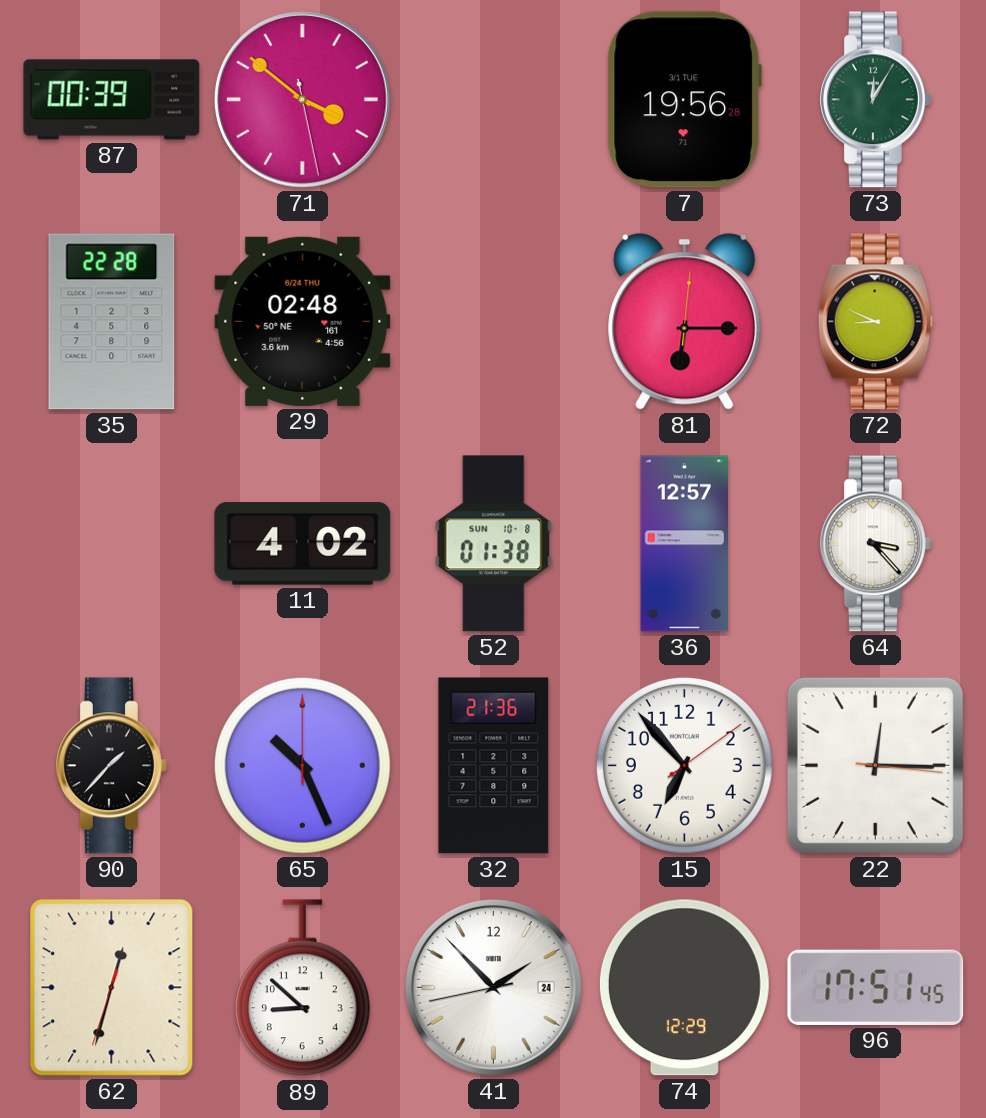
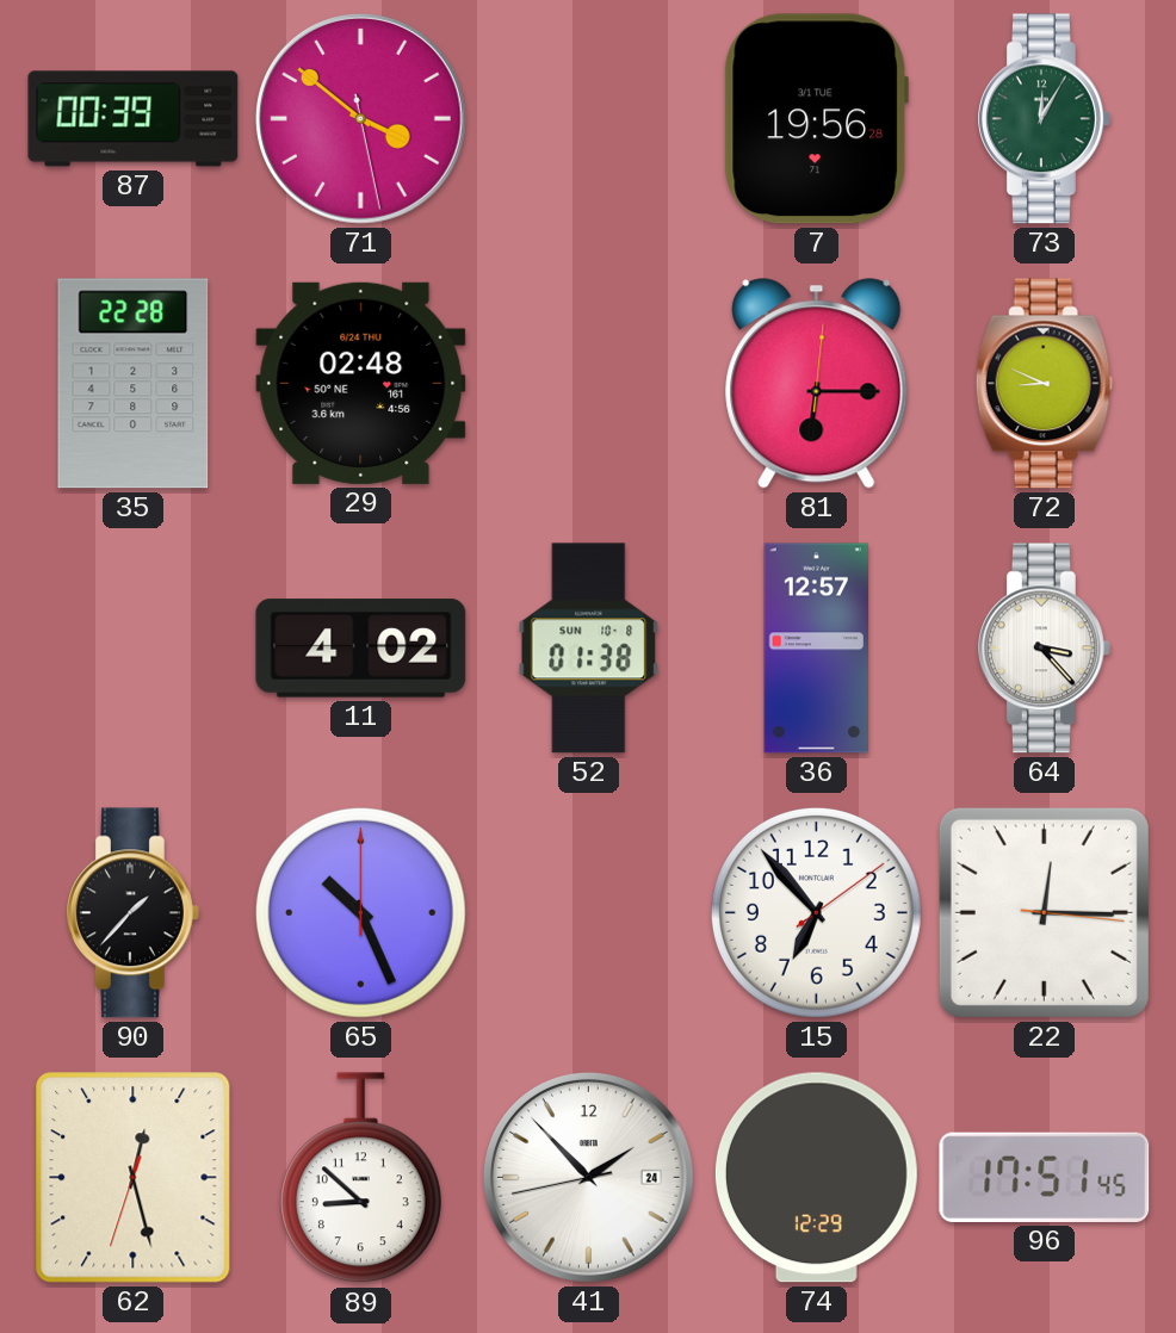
32: 21:36 -> none (494, 766)
62: 12:32 -> 12:27 (134, 1178)
